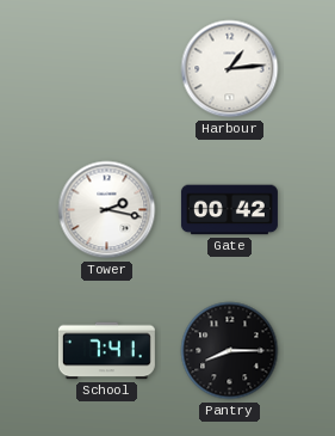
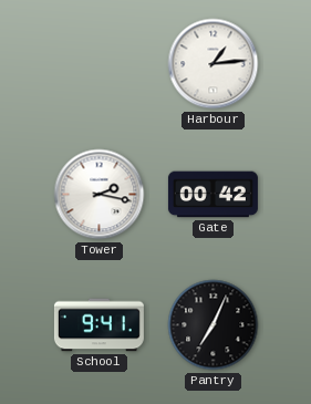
School: 7:41 -> 9:41 (99, 325)
Pantry: 8:15 -> 7:04 (214, 325)
